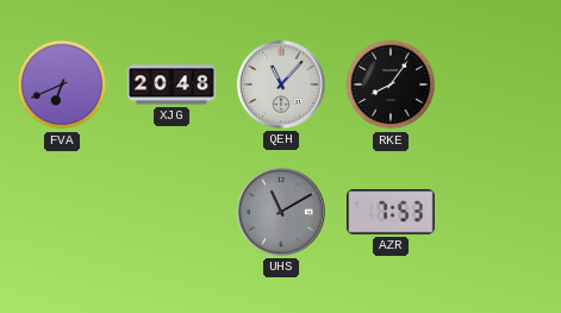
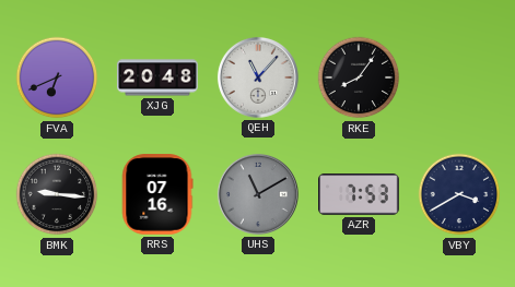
BMK: none -> 9:16 (57, 194)
RRS: none -> 07:16 (157, 194)
VBY: none -> 3:40 (459, 194)
